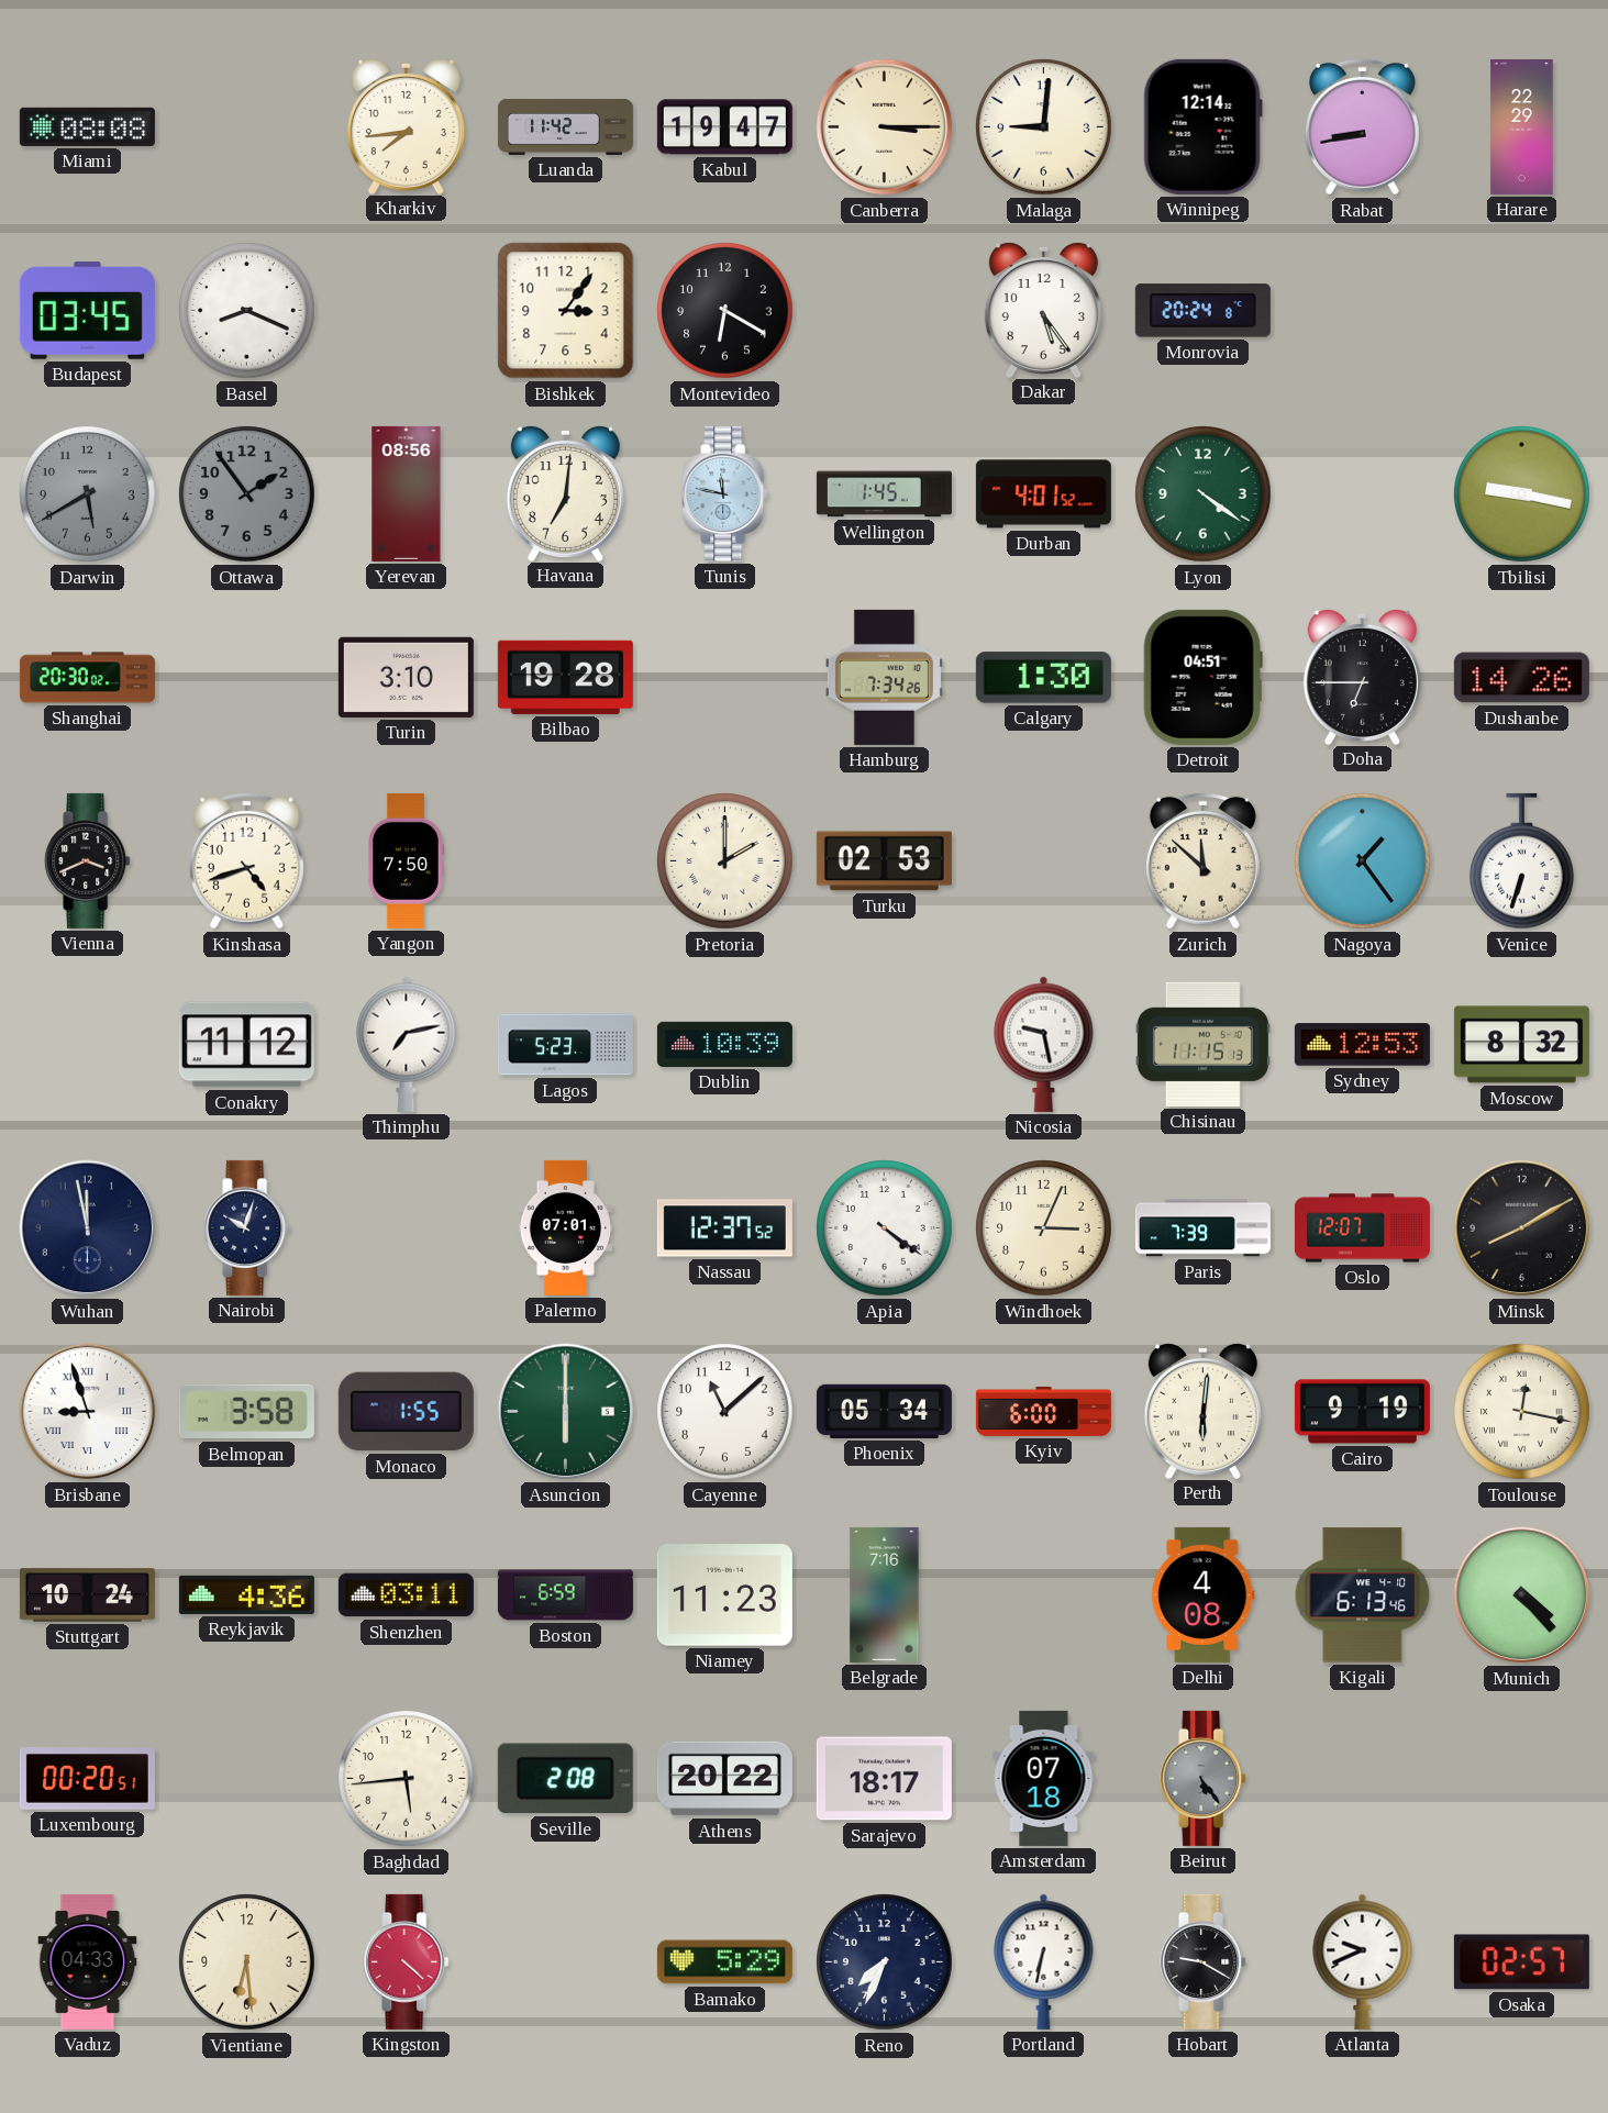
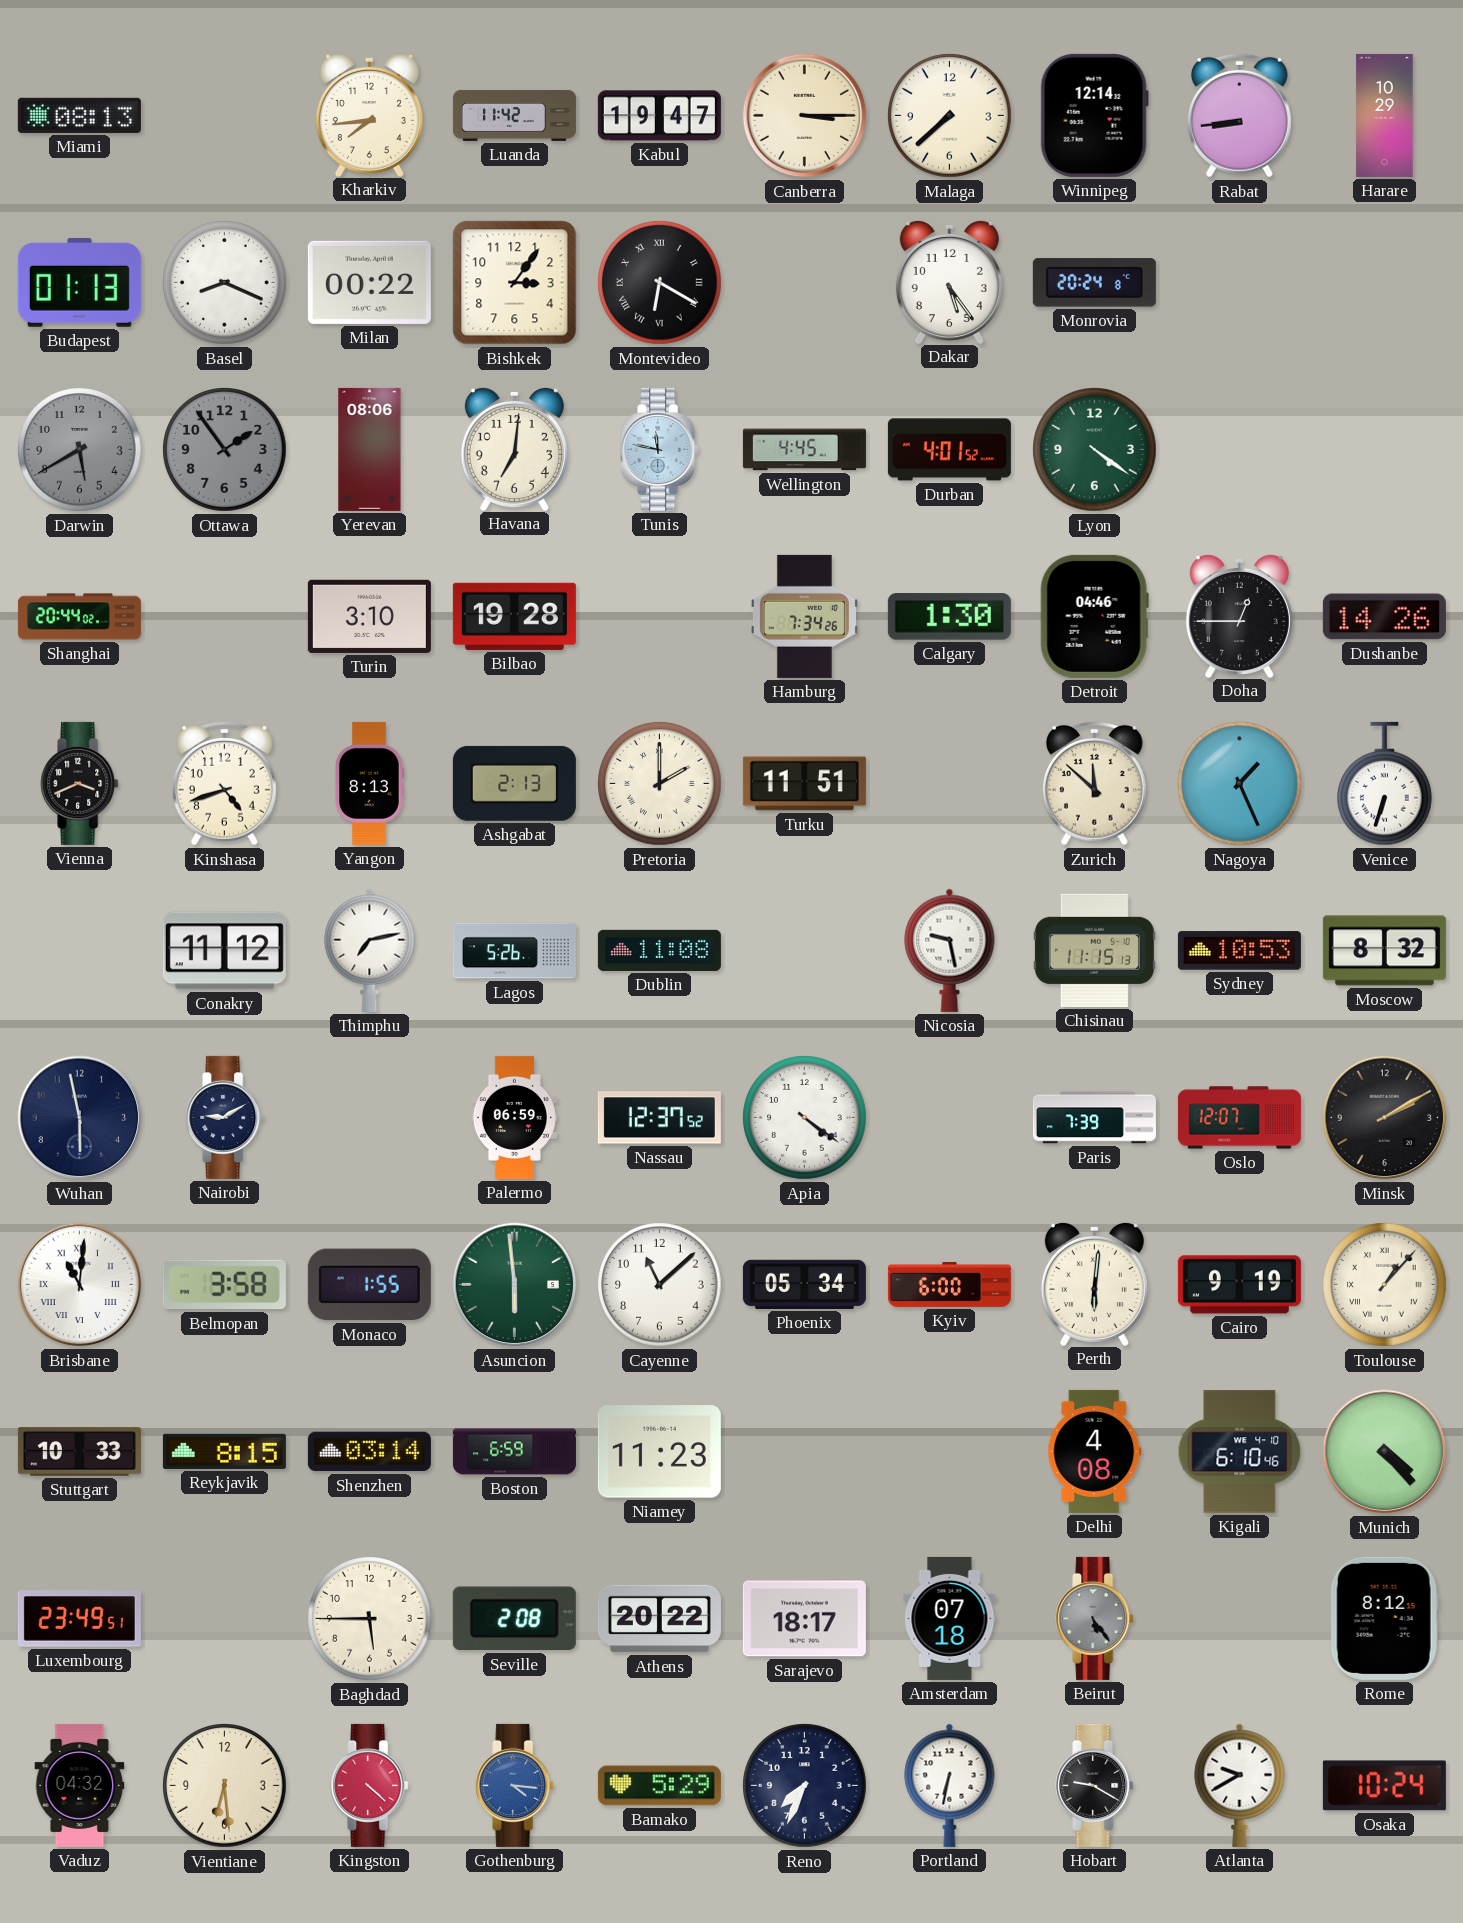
Miami: 08:08 -> 08:13 (79, 115)
Malaga: 9:01 -> 7:38 (950, 116)
Rabat: 8:43 -> 8:44 (1239, 115)
Harare: 22:29 -> 10:29 (1385, 115)
Budapest: 03:45 -> 01:13 (79, 282)
Milan: none -> 00:22 (369, 282)
Montevideo numerals: Arabic -> Roman (660, 283)
Yerevan: 08:56 -> 08:06 (370, 449)
Wellington: 1:45 -> 4:45 (804, 450)
Tbilisi: 9:17 -> none (1522, 494)
Shanghai: 20:30 -> 20:44 (79, 617)
Detroit: 04:51 -> 04:46 (1094, 616)
Doha: 6:45 -> 12:45 (1239, 615)
Yangon: 7:50 -> 8:13 (370, 783)
Ashgabat: none -> 2:13 (514, 783)
Turku: 02:53 -> 11:51 (804, 784)
Nagoya: 1:24 -> 1:26 (1240, 784)
Lagos: 5:23 -> 5:26 (514, 951)
Dublin: 10:39 -> 11:08 (659, 950)
Sydney: 12:53 -> 10:53 (1239, 951)
Wuhan: 11:58 -> 5:58 (80, 1118)
Nairobi: 10:03 -> 9:10 (225, 1117)
Palermo: 07:01 -> 06:59 (514, 1117)
Windhoek: 3:04 -> none (1044, 1228)
Minsk: 8:10 -> 2:10 (1385, 1118)
Brisbane: 8:57 -> 11:01 (80, 1285)
Asuncion: 6:00 -> 5:59 (515, 1285)
Toulouse: 12:17 -> 1:07 (1385, 1285)
Stuttgart: 10:24 -> 10:33 (79, 1452)
Reykjavik: 4:36 -> 8:15 (224, 1451)
Shenzhen: 03:11 -> 03:14 (369, 1452)
Belgrade: 7:16 -> none (885, 1594)
Kigali: 6:13 -> 6:10 (1240, 1452)
Luxembourg: 00:20 -> 23:49 (79, 1619)
Baghdad: 5:44 -> 5:45 (370, 1619)
Rome: none -> 8:12 (1384, 1618)
Vaduz: 04:33 -> 04:32 (80, 1785)
Gothenburg: none -> 4:16 (515, 1785)
Atlanta: 9:41 -> 9:40 (1240, 1785)
Osaka: 02:57 -> 10:24 (1384, 1786)
